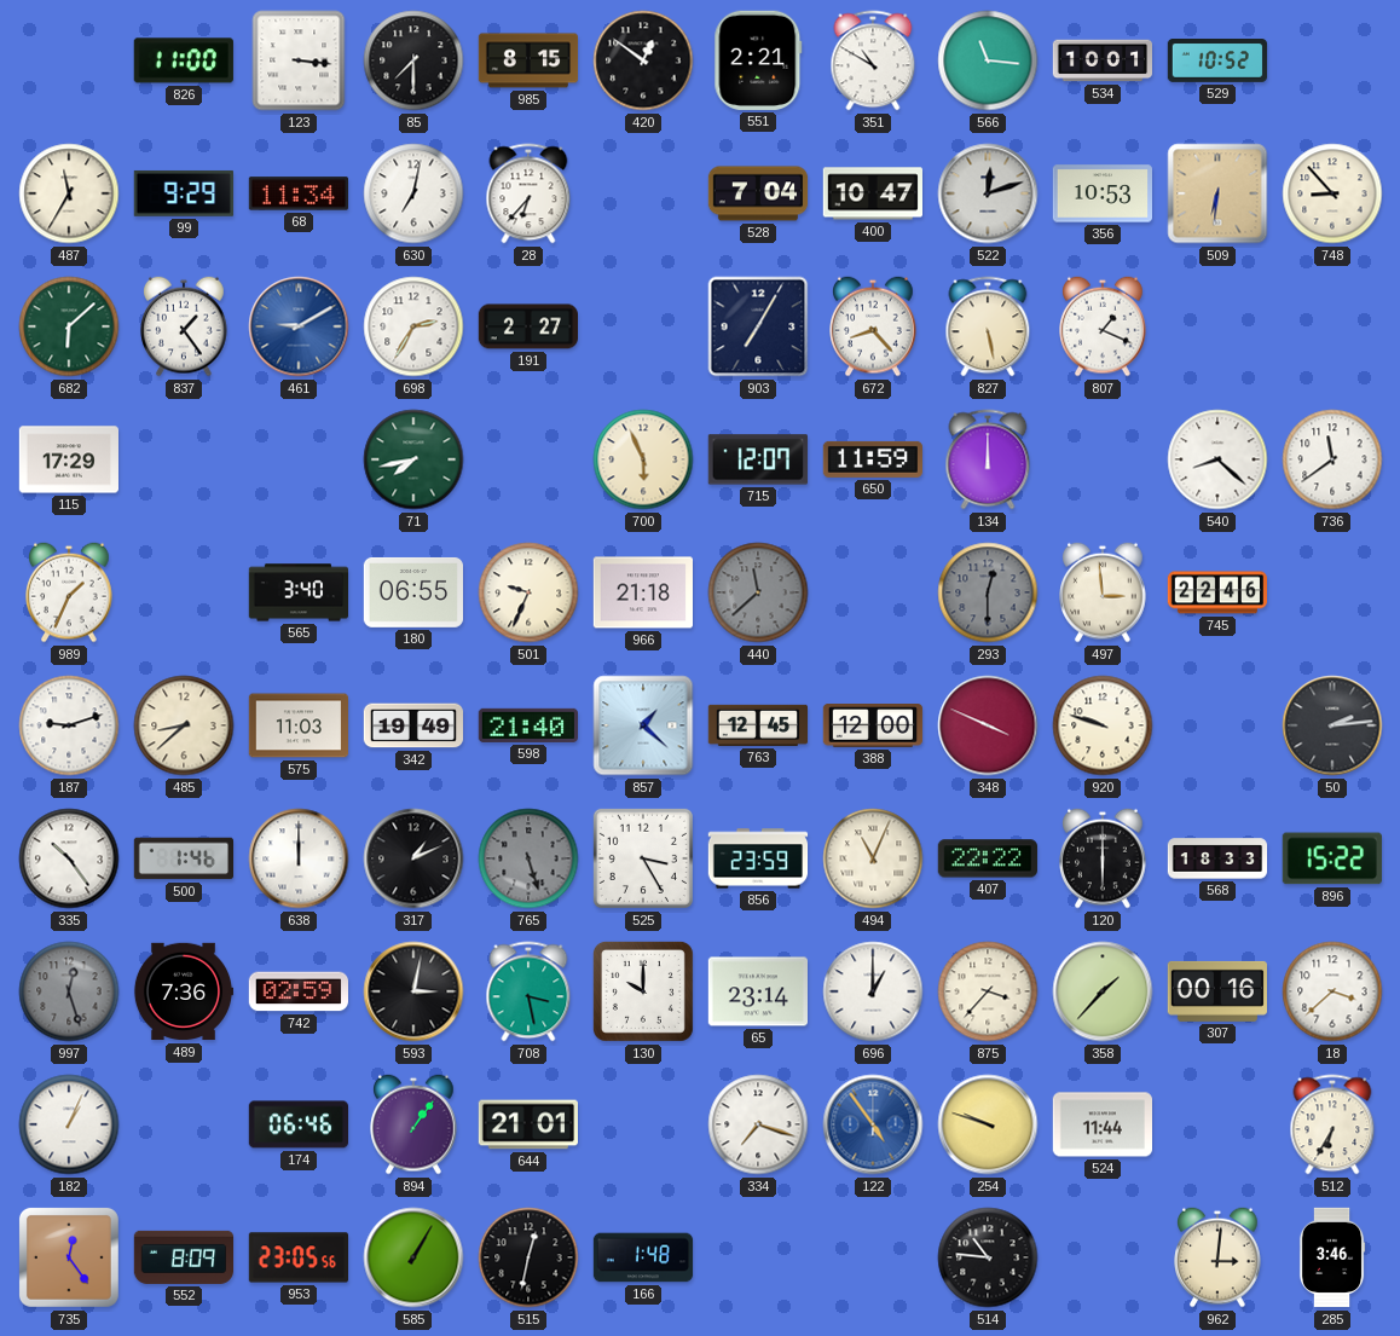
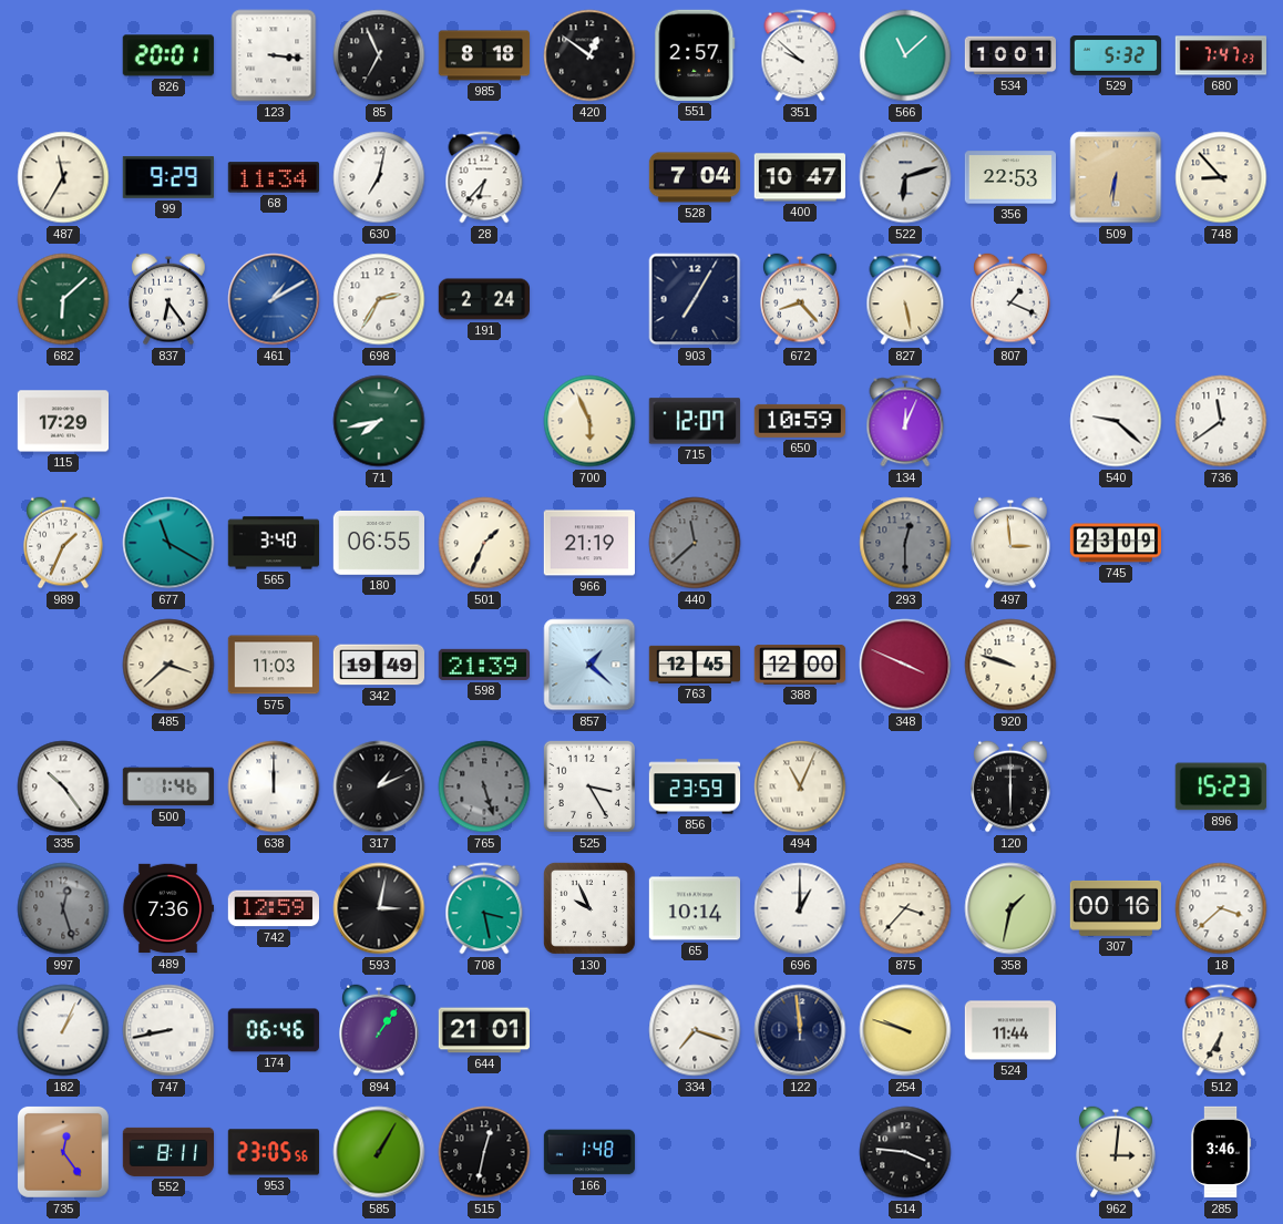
826: 11:00 -> 20:01 (168, 55)
85: 7:30 -> 6:56 (379, 55)
985: 8:15 -> 8:18 (484, 55)
551: 2:21 -> 2:57 (695, 55)
351: 10:50 -> 9:52 (800, 55)
566: 11:16 -> 11:08 (905, 55)
529: 10:52 -> 5:32 (1116, 56)
680: none -> 7:47 (1220, 55)
522: 12:12 -> 6:12 (905, 177)
356: 10:53 -> 22:53 (1009, 177)
837: 1:24 -> 6:24 (168, 299)
461: 9:10 -> 1:10 (274, 299)
191: 2:27 -> 2:24 (483, 299)
650: 11:59 -> 10:59 (799, 421)
134: 12:00 -> 12:04 (905, 421)
540: 8:22 -> 9:22 (1116, 421)
677: none -> 11:20 (168, 543)
501: 9:34 -> 1:34 (484, 543)
966: 21:18 -> 21:19 (588, 543)
745: 22:46 -> 23:09 (1115, 543)
187: 9:12 -> none (69, 725)
485: 8:38 -> 3:38 (168, 665)
598: 21:40 -> 21:39 (483, 665)
50: 2:14 -> none (1332, 725)
407: 22:22 -> none (988, 858)
568: 18:33 -> none (1217, 858)
896: 15:22 -> 15:23 (1221, 786)
742: 02:59 -> 12:59 (273, 908)
130: 10:00 -> 9:56 (589, 908)
65: 23:14 -> 10:14 (694, 908)
358: 1:37 -> 1:32 (1010, 908)
747: none -> 8:43 (168, 1030)
122: 4:54 -> 11:59 (800, 1030)
122 dial: blue -> navy (800, 1030)
552: 8:09 -> 8:11 (167, 1152)
514: 10:46 -> 3:46 (905, 1152)
